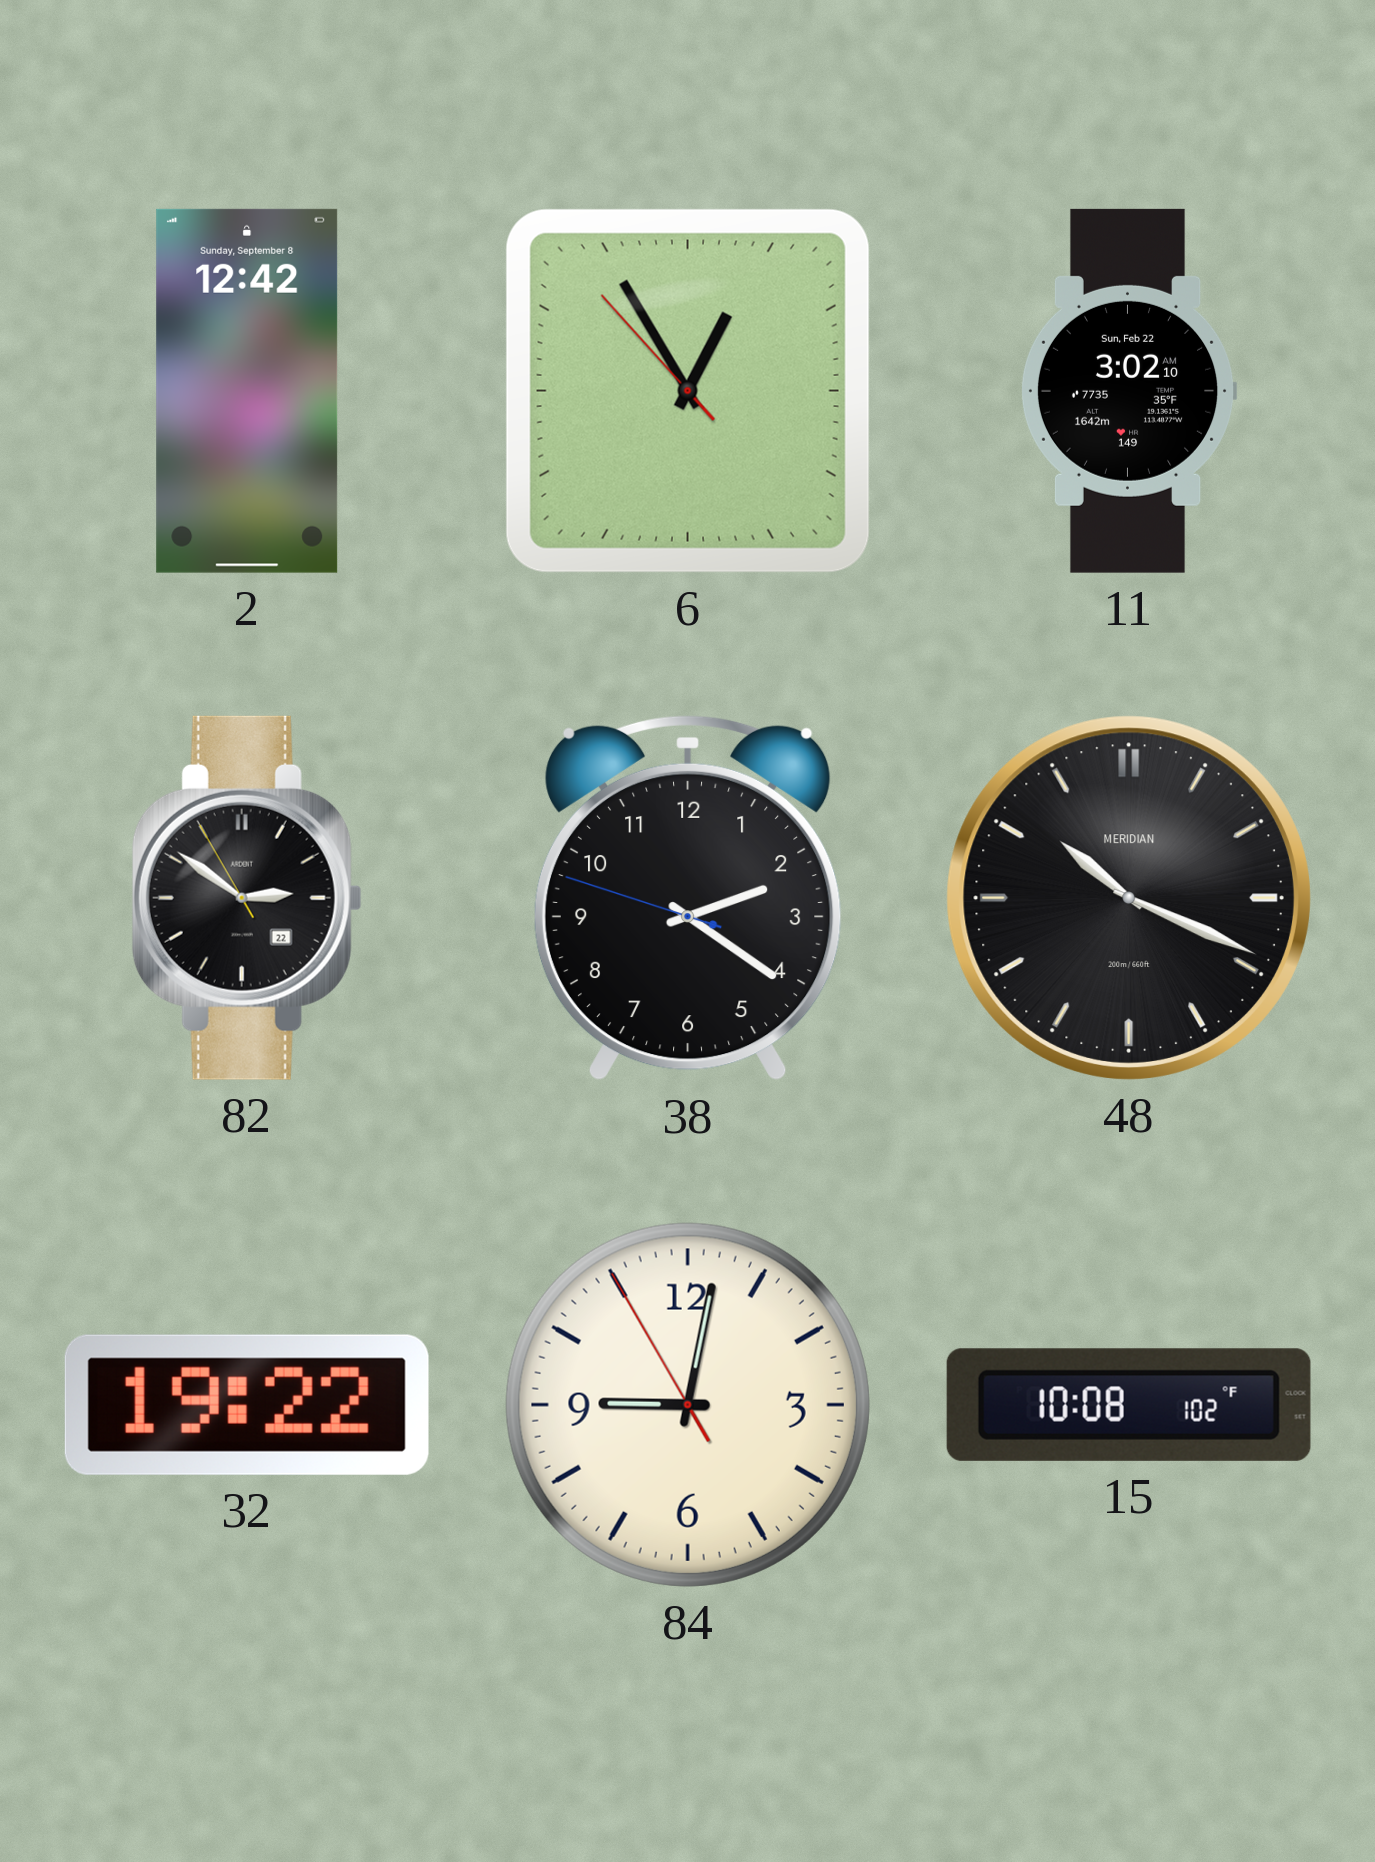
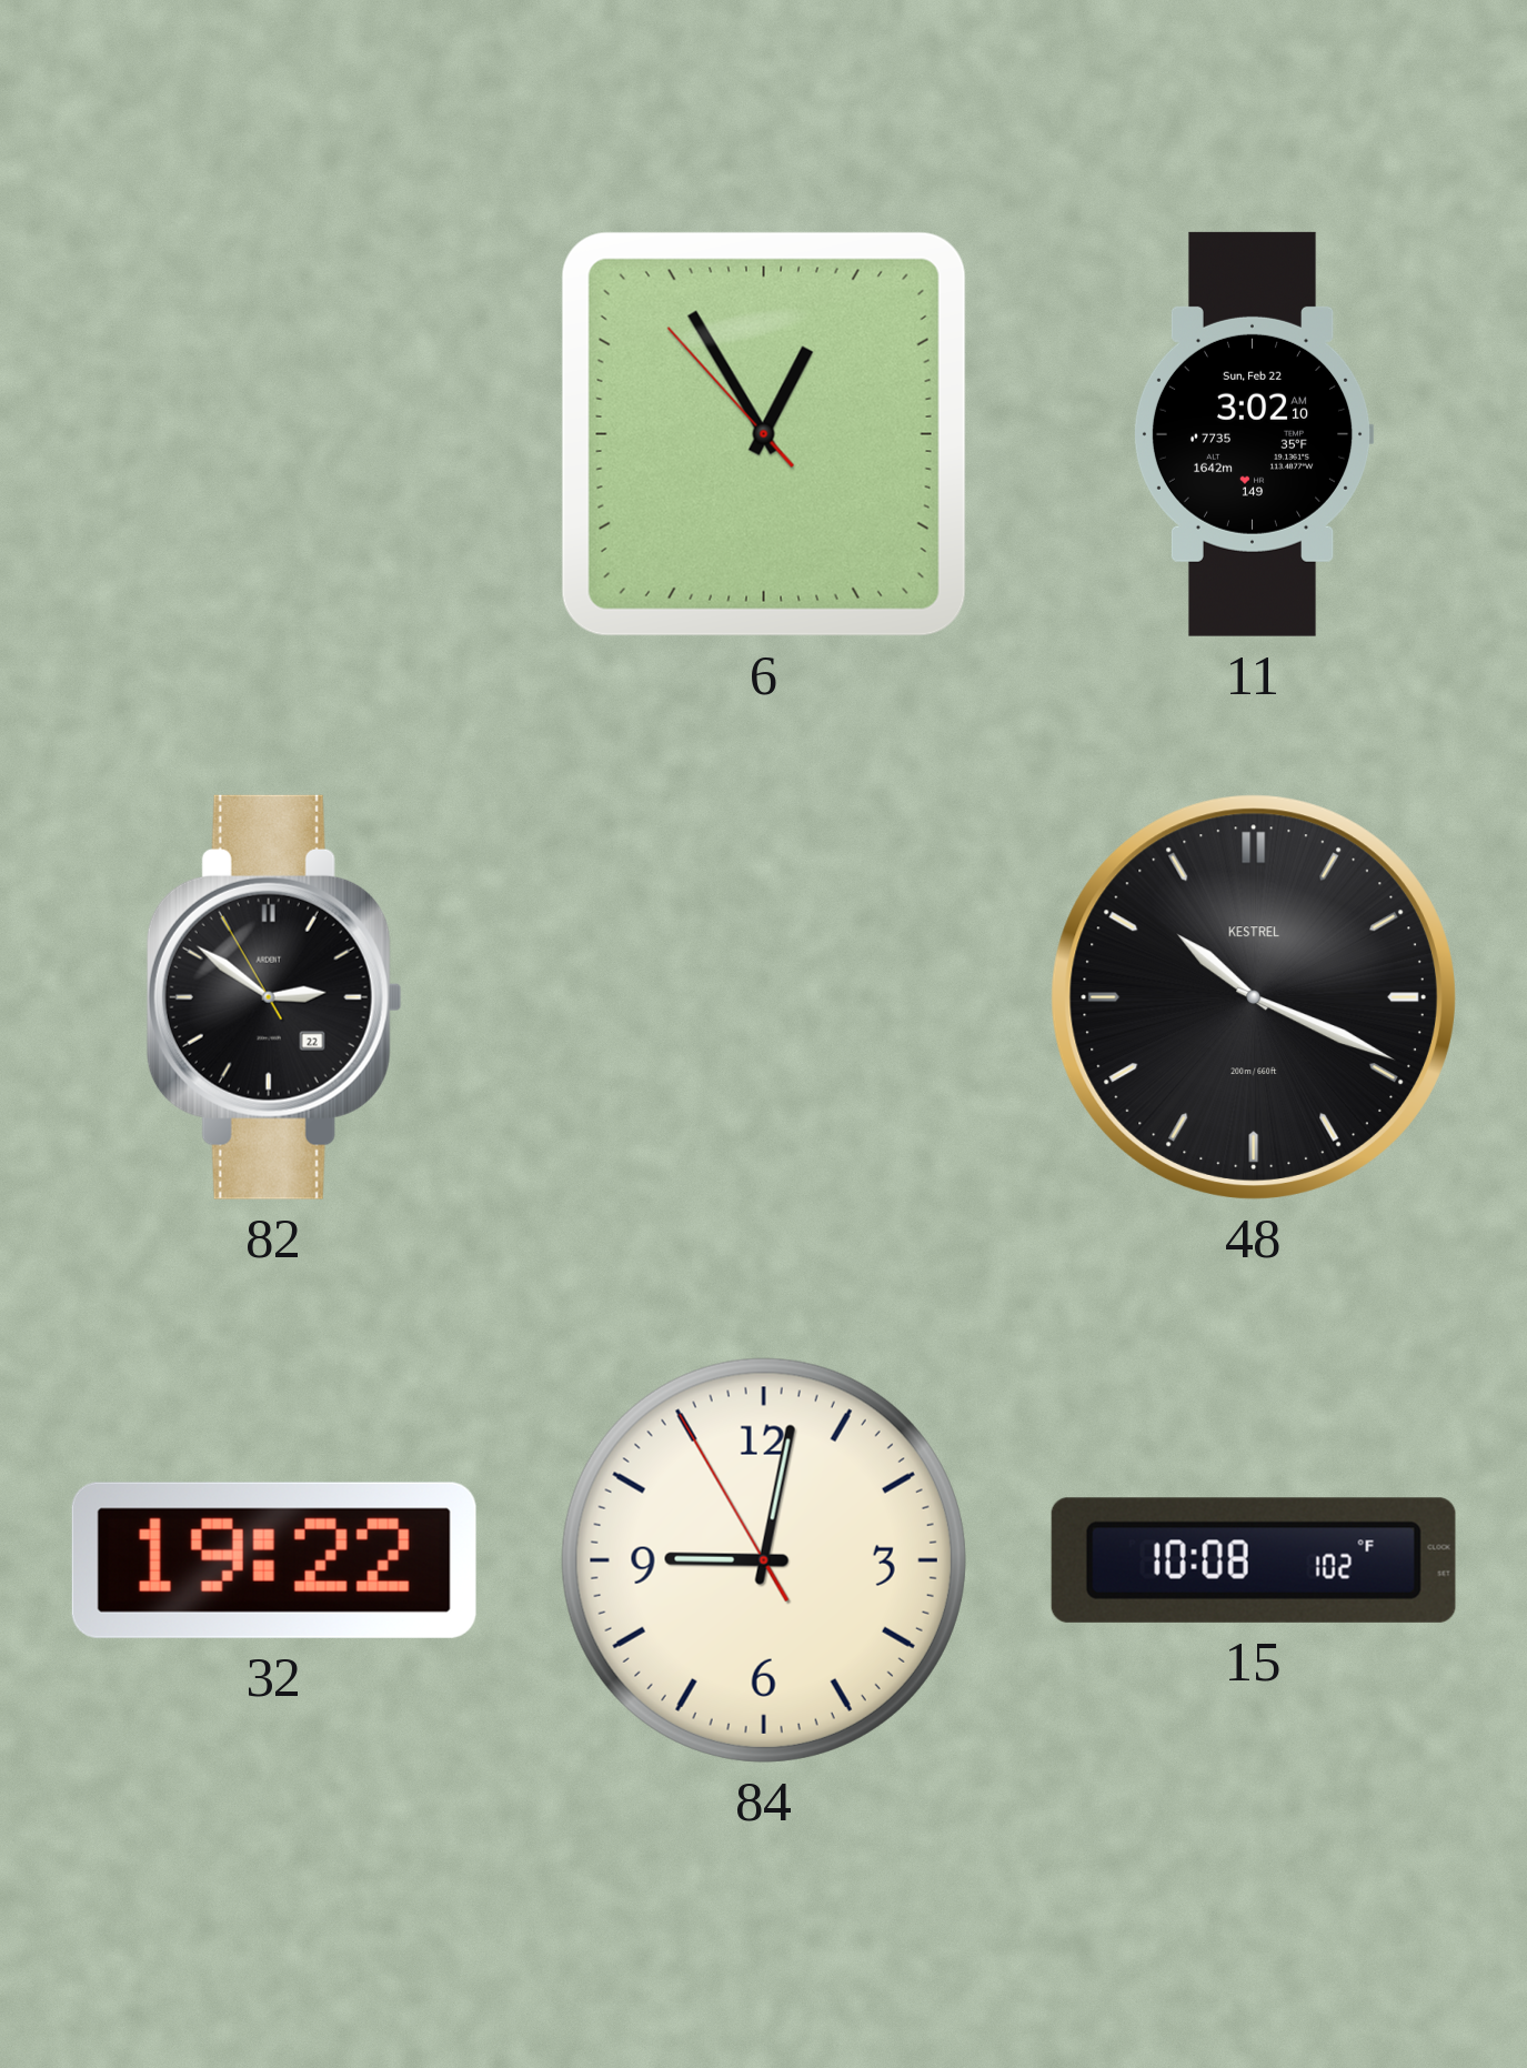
2: 12:42 -> none (247, 391)
38: 2:20 -> none (688, 898)
48 brand: MERIDIAN -> KESTREL (1254, 997)
